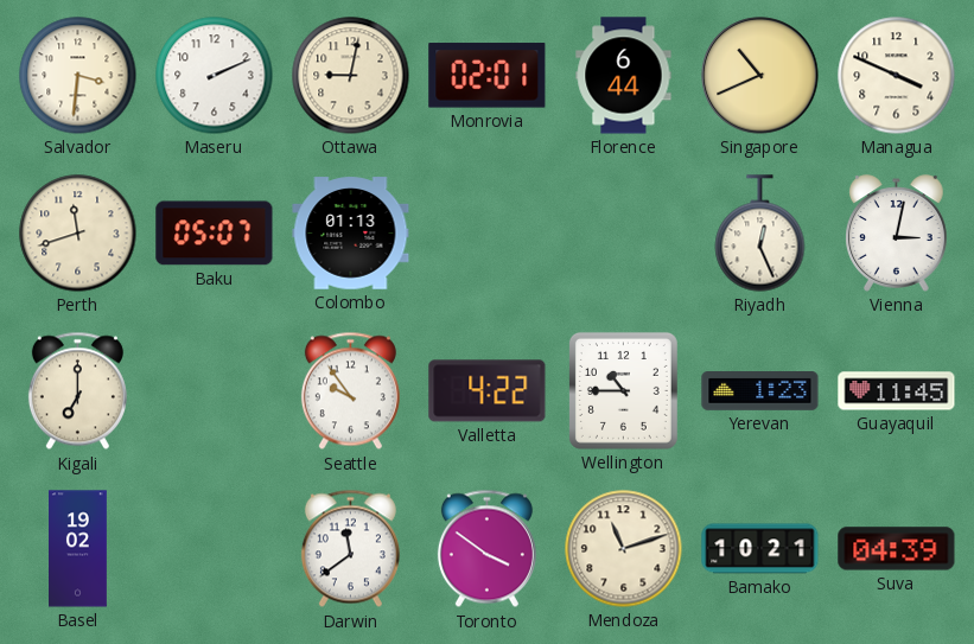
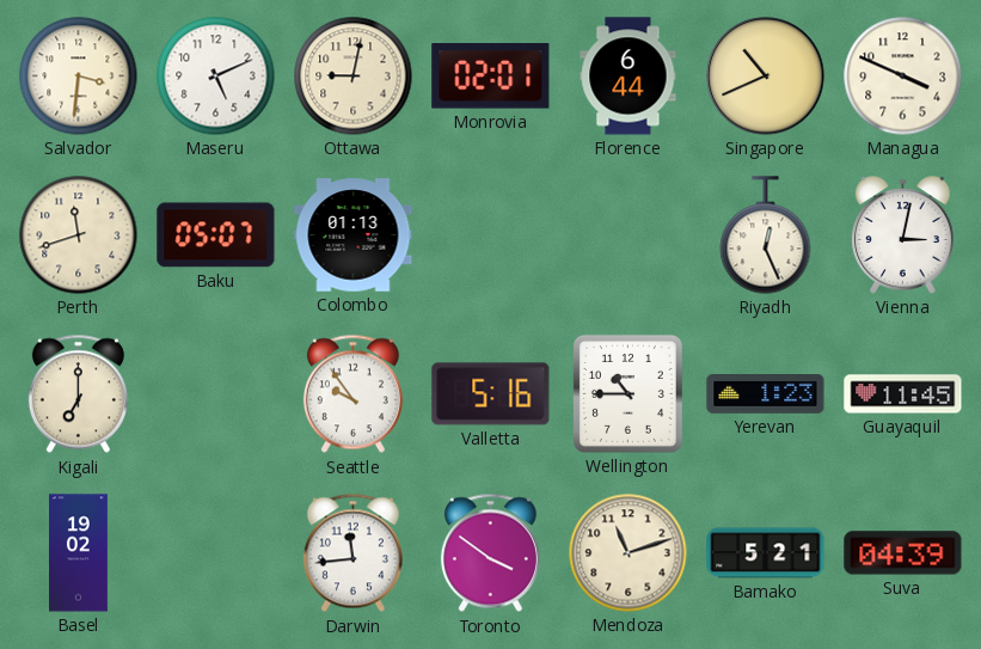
Maseru: 2:11 -> 5:11 (216, 76)
Valletta: 4:22 -> 5:16 (491, 394)
Darwin: 11:39 -> 11:44 (352, 553)
Bamako: 10:21 -> 5:21 (766, 553)
